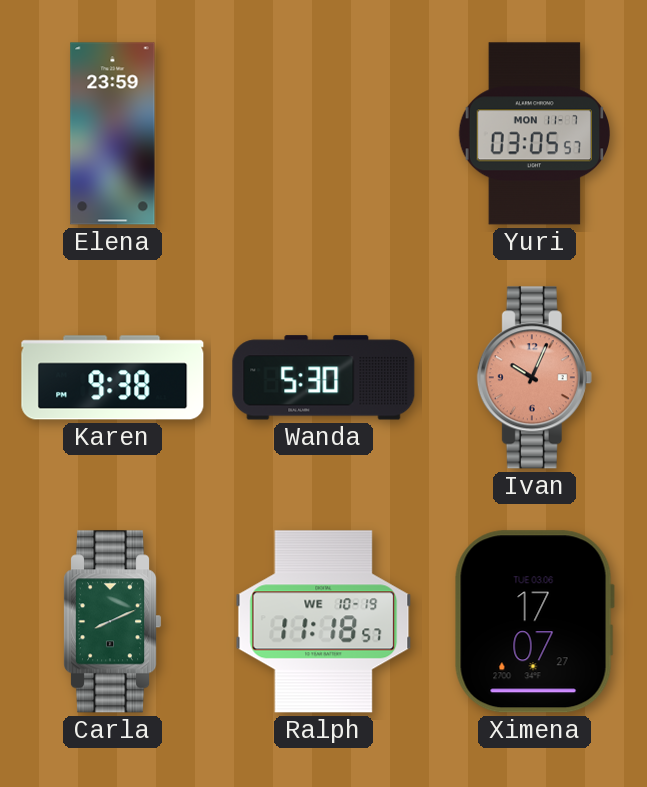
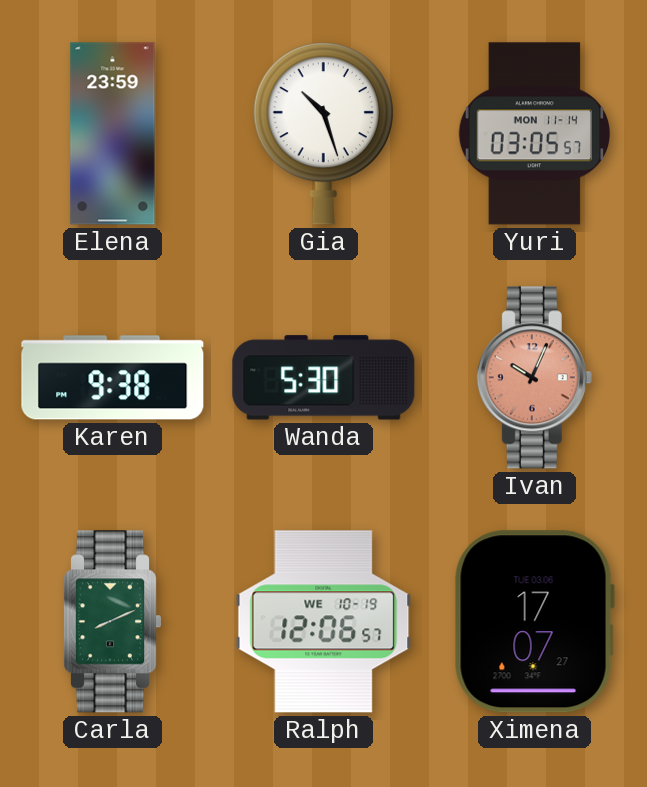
Gia: none -> 10:27 (323, 133)
Yuri date: MON 11-7 -> MON 11-14 (534, 134)
Ralph: 11:18 -> 12:06 (324, 622)
